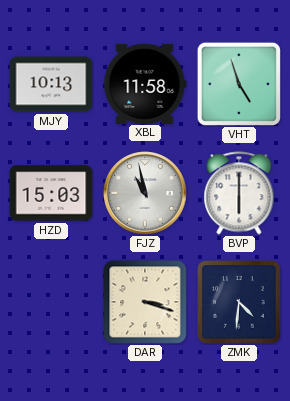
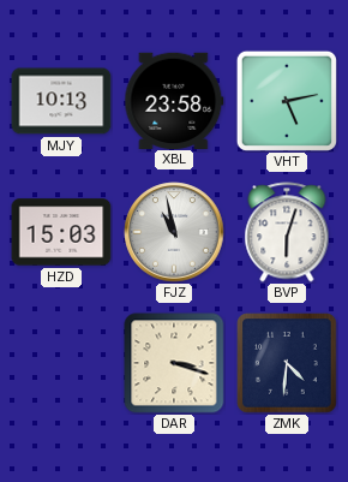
XBL: 11:58 -> 23:58 (174, 100)
VHT: 4:57 -> 5:13 (287, 101)
BVP: 6:00 -> 6:03 (287, 232)
